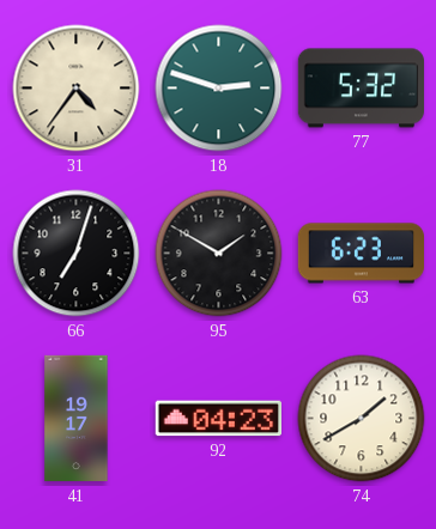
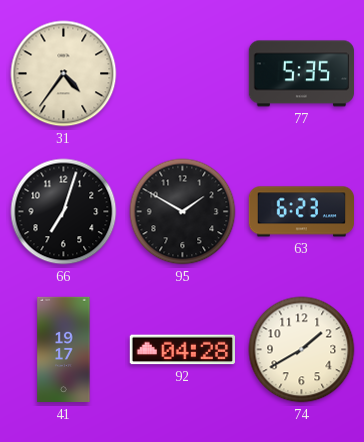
18: 2:48 -> none (219, 89)
77: 5:32 -> 5:35 (301, 74)
92: 04:23 -> 04:28 (182, 350)
